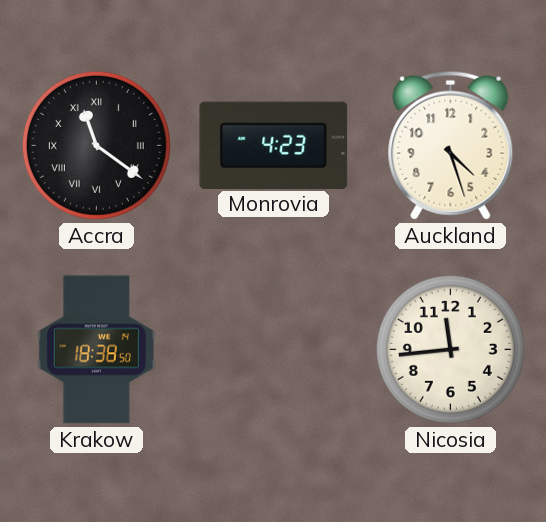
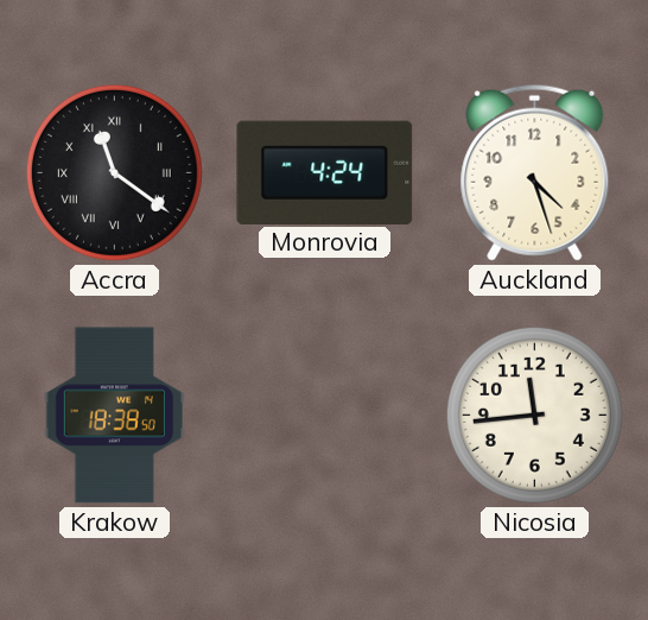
Monrovia: 4:23 -> 4:24 (325, 172)
